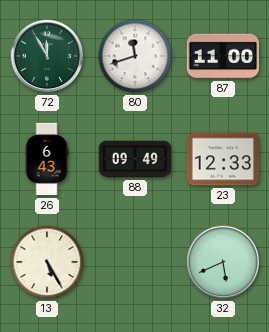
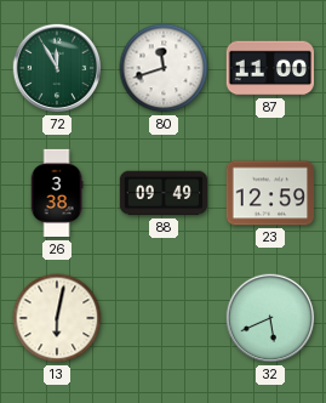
26: 6:43 -> 3:38 (57, 193)
23: 12:33 -> 12:59 (270, 193)
13: 5:25 -> 6:02 (57, 318)
